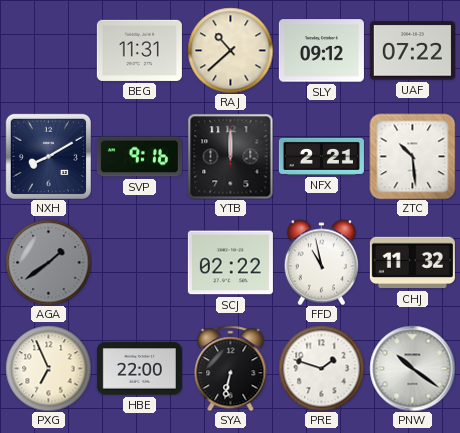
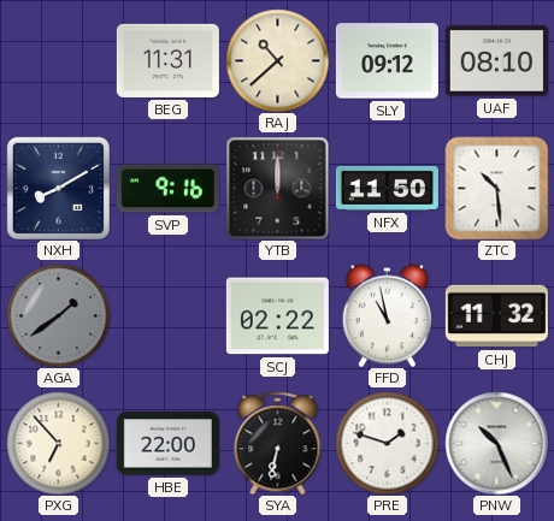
UAF: 07:22 -> 08:10 (496, 61)
NFX: 2:21 -> 11:50 (387, 188)
PXG: 6:56 -> 6:53 (58, 443)
PNW: 10:21 -> 10:26 (496, 443)
